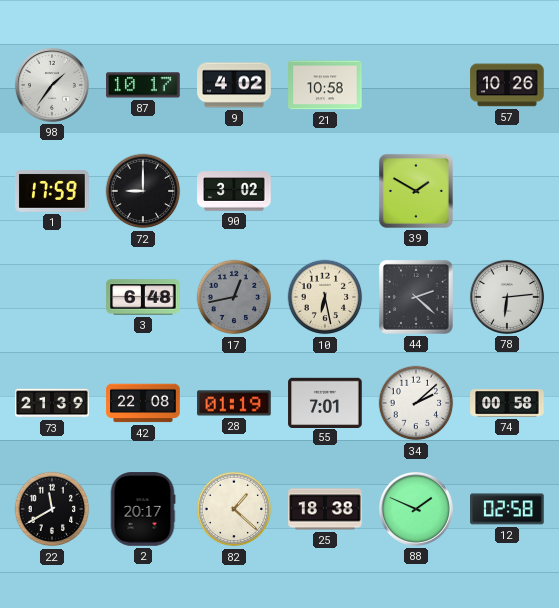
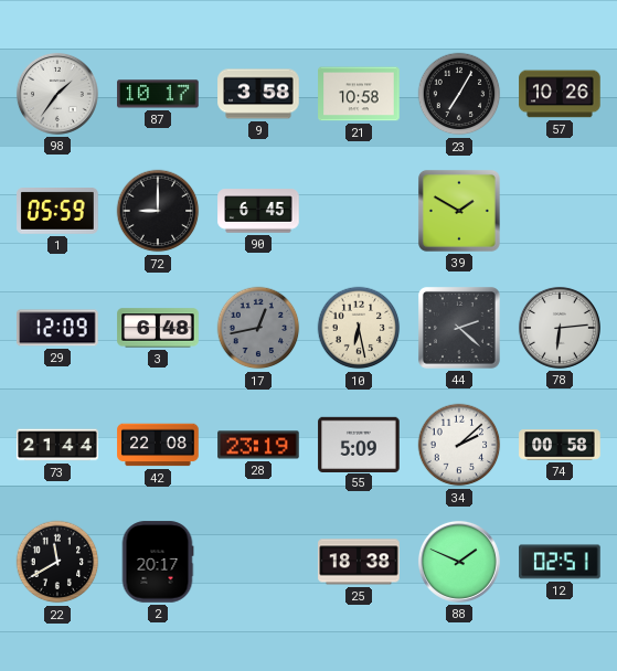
9: 4:02 -> 3:58 (258, 94)
23: none -> 7:05 (459, 94)
1: 17:59 -> 05:59 (57, 212)
90: 3:02 -> 6:45 (258, 211)
29: none -> 12:09 (57, 328)
73: 21:39 -> 21:44 (57, 445)
28: 01:19 -> 23:19 (258, 445)
55: 7:01 -> 5:09 (359, 444)
82: 1:22 -> none (234, 509)
12: 02:58 -> 02:51 (560, 562)
